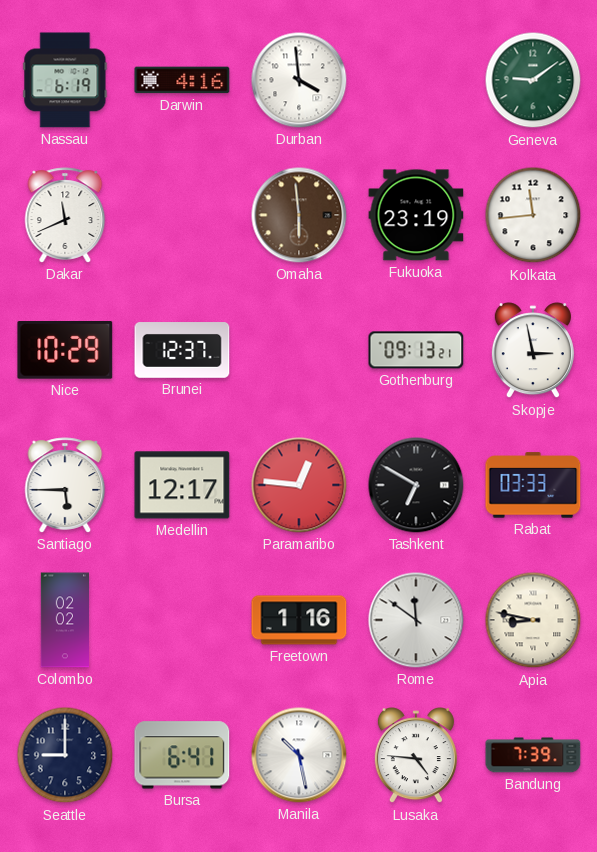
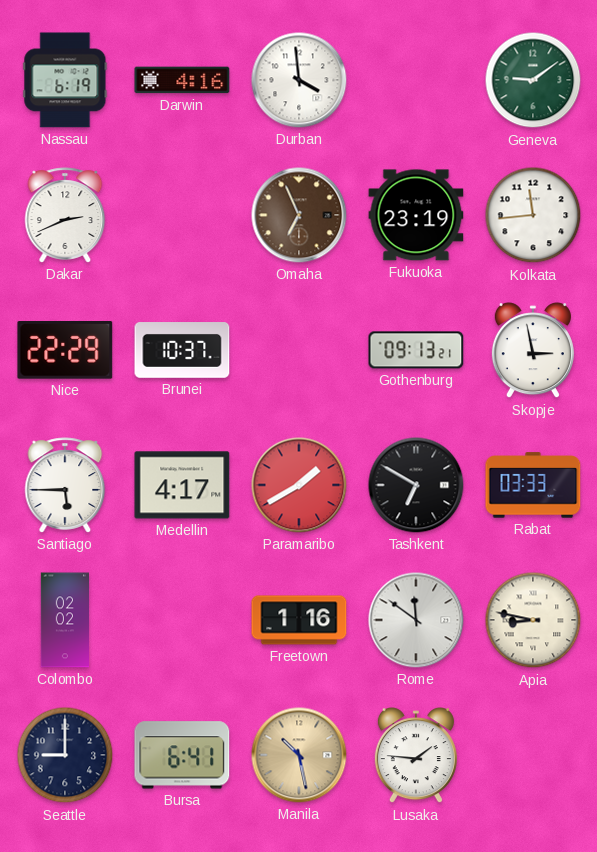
Dakar: 11:41 -> 2:41 (65, 215)
Omaha: 5:59 -> 6:56 (299, 215)
Nice: 10:29 -> 22:29 (65, 351)
Brunei: 12:37 -> 10:37 (182, 350)
Medellin: 12:17 -> 4:17 (182, 485)
Paramaribo: 12:46 -> 1:40 (299, 485)
Manila dial: white -> champagne (299, 755)
Lusaka: 4:46 -> 1:46 (416, 756)
Bandung: 7:39 -> none (533, 755)
